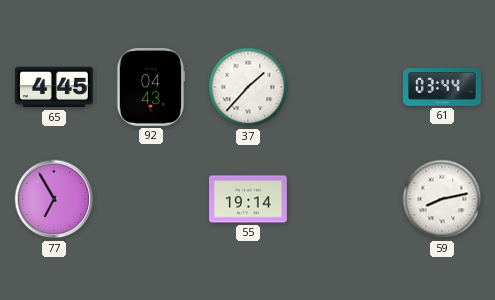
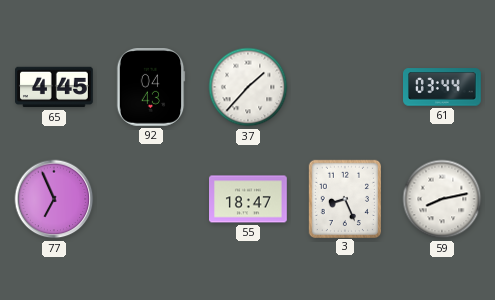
77: 6:55 -> 6:56 (54, 199)
55: 19:14 -> 18:47 (249, 199)
3: none -> 8:26 (344, 198)
